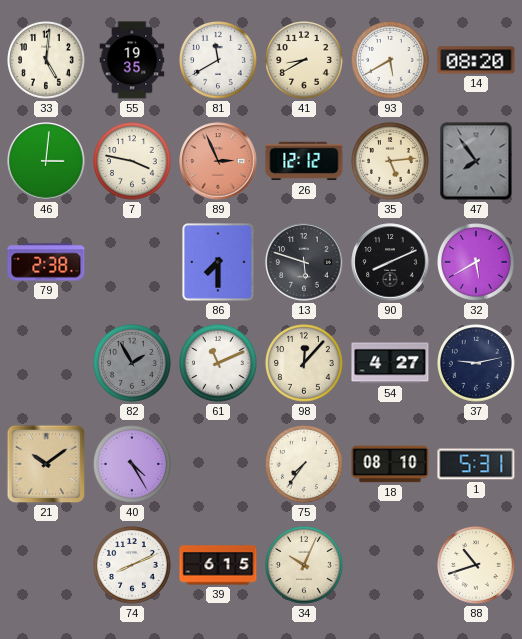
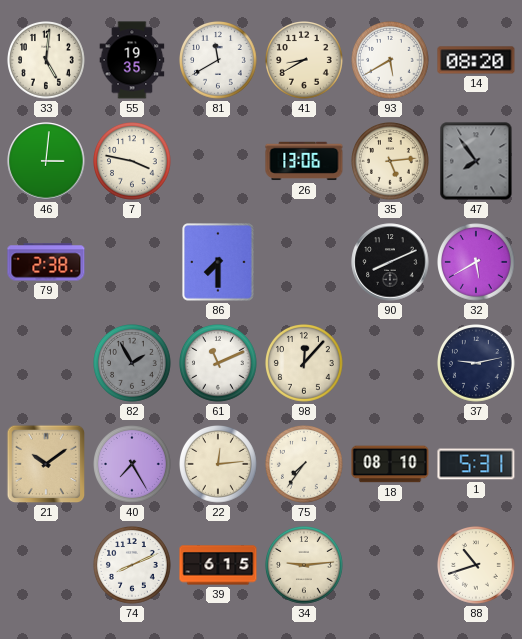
89: 2:56 -> none (218, 161)
26: 12:12 -> 13:06 (304, 161)
13: 5:48 -> none (304, 262)
54: 4:27 -> none (390, 363)
40: 4:25 -> 7:25 (133, 465)
22: none -> 12:14 (219, 465)
34: 10:04 -> 9:14 (305, 566)
